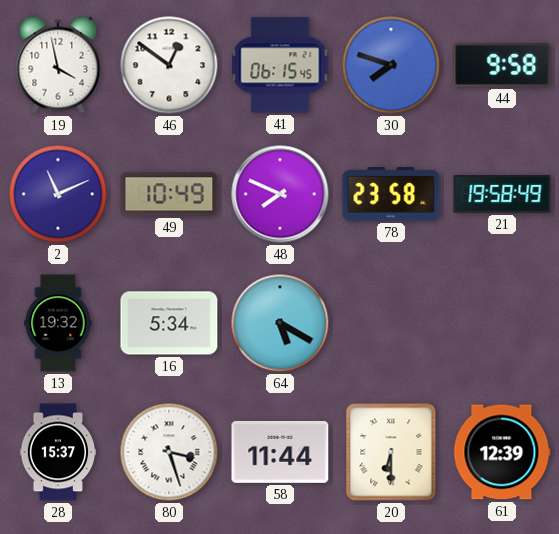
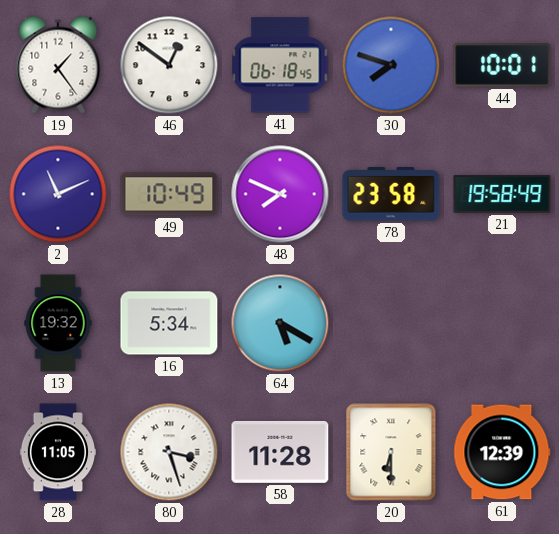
19: 3:58 -> 1:24 (58, 65)
41: 06:15 -> 06:18 (280, 65)
44: 9:58 -> 10:01 (502, 66)
28: 15:37 -> 11:05 (58, 452)
58: 11:44 -> 11:28 (280, 452)
